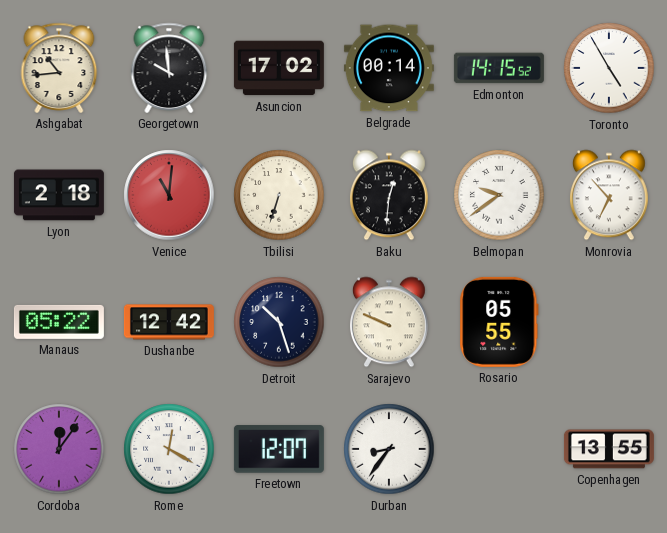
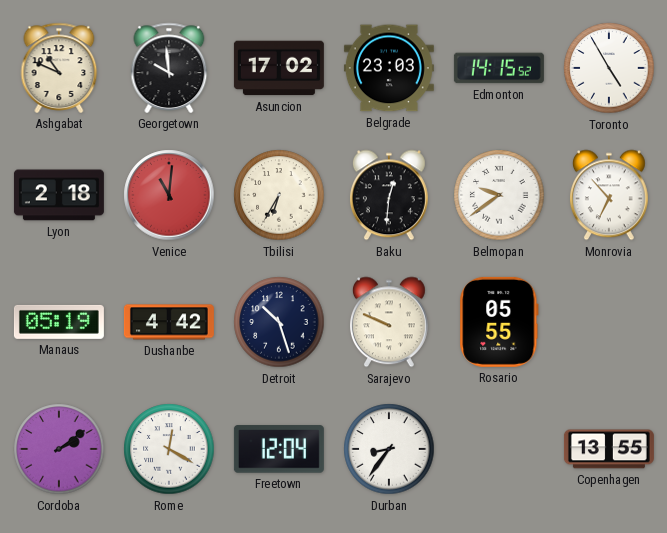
Ashgabat: 10:44 -> 10:49 (59, 68)
Belgrade: 00:14 -> 23:03 (389, 68)
Tbilisi: 6:33 -> 6:35 (279, 195)
Manaus: 05:22 -> 05:19 (59, 322)
Dushanbe: 12:42 -> 4:42 (169, 322)
Cordoba: 12:06 -> 2:09 (59, 449)
Freetown: 12:07 -> 12:04 (279, 449)
